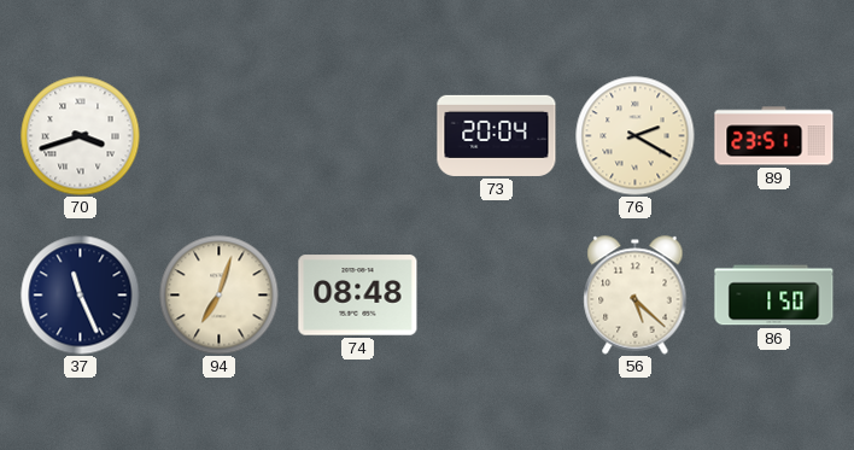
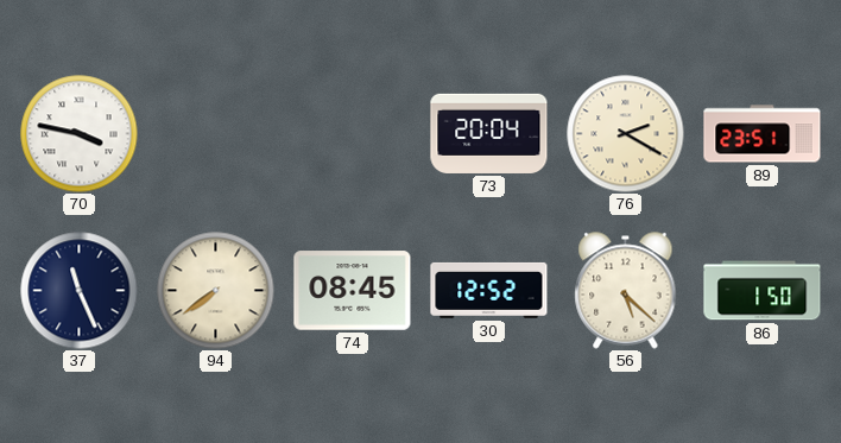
70: 3:42 -> 3:47 (80, 134)
94: 7:03 -> 7:39 (216, 291)
74: 08:48 -> 08:45 (353, 291)
30: none -> 12:52 (489, 290)
